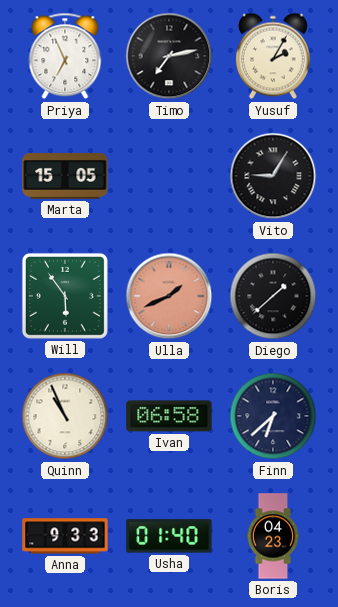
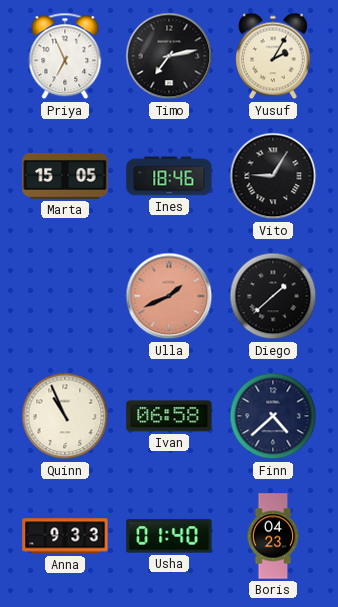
Ines: none -> 18:46 (169, 176)
Will: 5:54 -> none (65, 296)
Finn: 6:38 -> 4:38 (273, 416)
